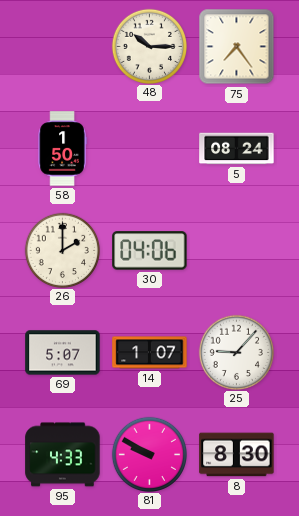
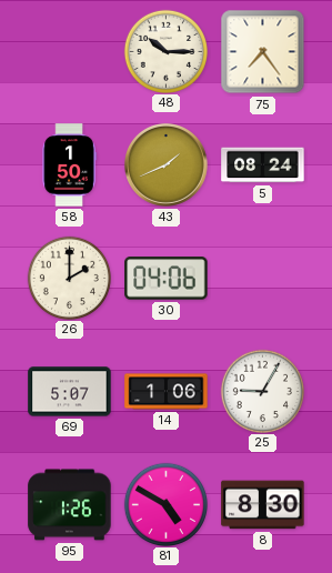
43: none -> 1:41 (167, 165)
14: 1:07 -> 1:06 (167, 392)
25: 9:07 -> 9:05 (262, 391)
95: 4:33 -> 1:26 (70, 505)
81: 9:50 -> 4:50 (165, 504)
